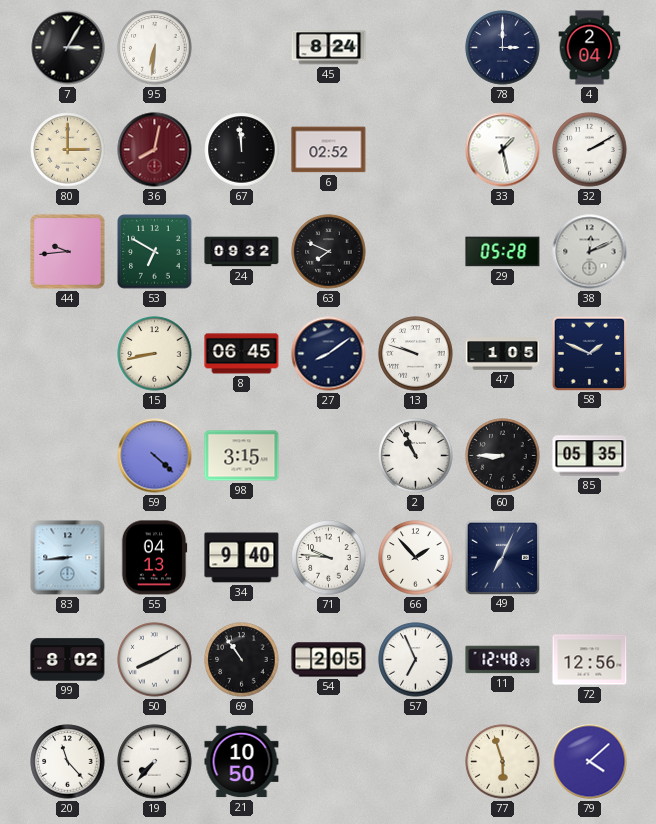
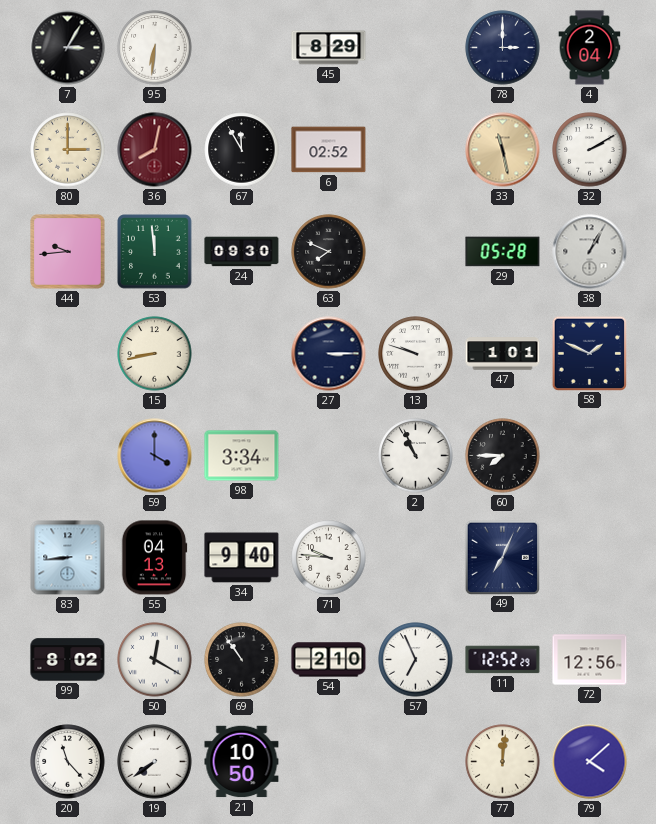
45: 8:24 -> 8:29 (329, 48)
67: 11:59 -> 11:55 (242, 150)
33: 1:28 -> 11:28 (503, 150)
33 dial: white -> champagne (503, 150)
53: 6:50 -> 11:59 (155, 252)
24: 09:32 -> 09:30 (242, 252)
38: 12:11 -> 1:05 (590, 252)
8: 06:45 -> none (242, 354)
27: 8:09 -> 3:15 (329, 354)
47: 1:05 -> 1:01 (503, 354)
59: 4:22 -> 4:00 (155, 456)
98: 3:15 -> 3:34 (242, 456)
60: 8:45 -> 7:45 (503, 456)
85: 05:35 -> none (590, 456)
66: 1:53 -> none (416, 558)
50: 8:10 -> 12:20 (155, 660)
54: 2:05 -> 2:10 (329, 660)
11: 12:48 -> 12:52 (503, 660)
19: 7:37 -> 7:39 (155, 762)
77: 5:57 -> 12:01 (503, 762)
